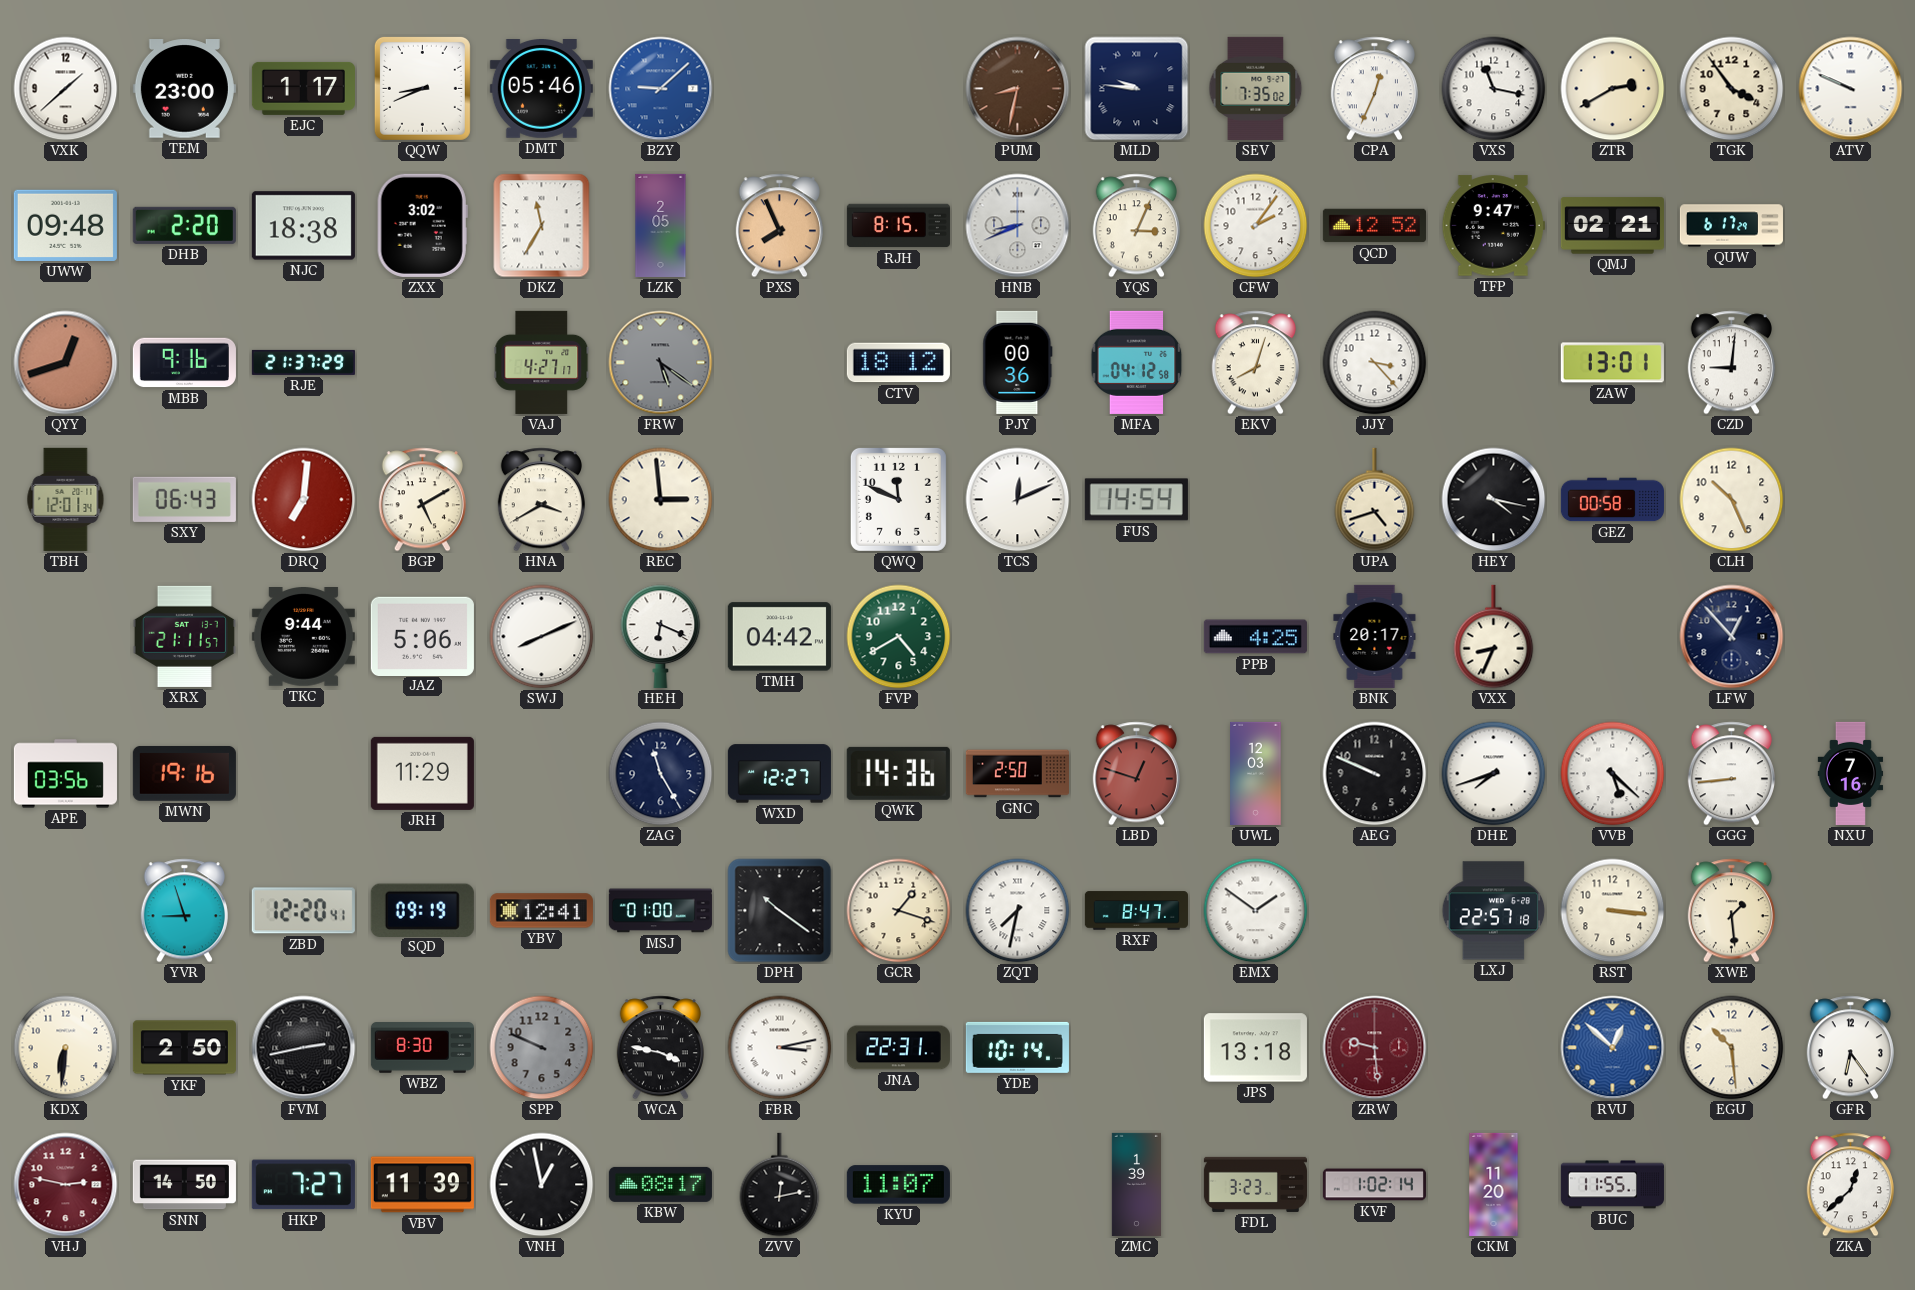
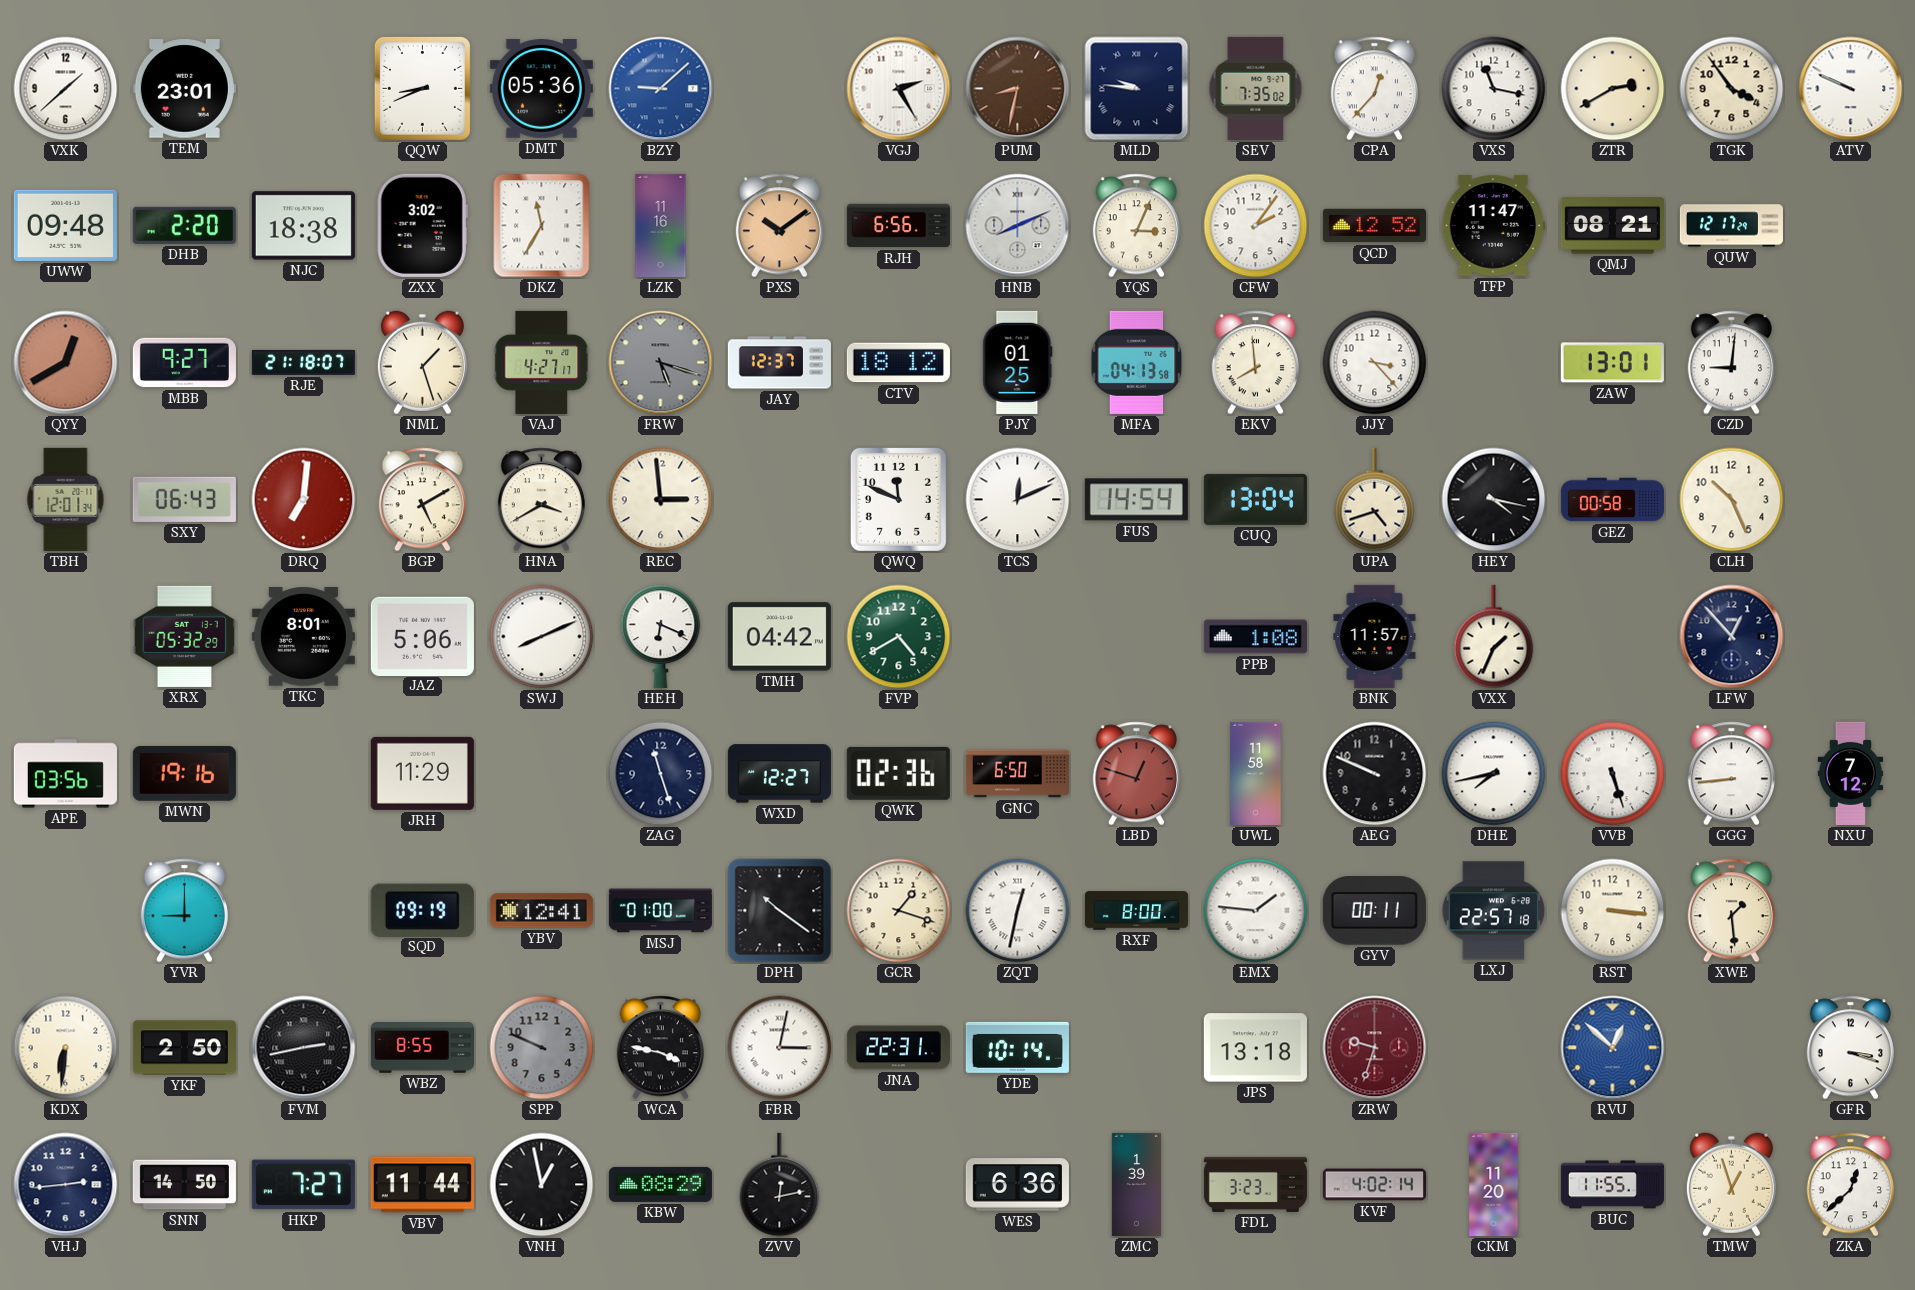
TEM: 23:00 -> 23:01 (184, 89)
EJC: 1:17 -> none (303, 88)
DMT: 05:46 -> 05:36 (541, 89)
VGJ: none -> 2:25 (899, 89)
CPA: 12:34 -> 12:37 (1374, 89)
LZK: 2:05 -> 11:16 (661, 225)
PXS: 7:56 -> 10:09 (779, 226)
RJH: 8:15 -> 6:56 (898, 226)
HNB: 8:41 -> 8:11 (1018, 226)
TFP: 9:47 -> 11:47 (1493, 226)
QMJ: 02:21 -> 08:21 (1612, 226)
QUW: 6:17 -> 12:17 (1731, 226)
QYY: 12:42 -> 12:40 (66, 363)
MBB: 9:16 -> 9:27 (184, 363)
RJE: 21:37 -> 21:18 (303, 362)
NML: none -> 1:27 (422, 363)
FRW: 5:21 -> 5:18 (661, 363)
JAY: none -> 12:37 (779, 363)
PJY: 00:36 -> 01:25 (1018, 362)
MFA: 04:12 -> 04:13 (1137, 362)
EKV: 8:03 -> 7:59 (1255, 363)
CUQ: none -> 13:04 (1255, 499)
XRX: 21:11 -> 05:32 (184, 636)
TKC: 9:44 -> 8:01 (303, 637)
PPB: 4:25 -> 1:08 (1255, 637)
BNK: 20:17 -> 11:57 (1375, 636)
VXX: 8:34 -> 1:34 (1494, 637)
ZAG: 11:25 -> 11:27 (661, 774)
QWK: 14:36 -> 02:36 (898, 773)
GNC: 2:50 -> 6:50 (1017, 774)
UWL: 12:03 -> 11:58 (1256, 773)
DHE: 7:42 -> 7:43 (1494, 774)
VVB: 5:22 -> 5:27 (1613, 774)
NXU: 7:16 -> 7:12 (1851, 773)
YVR: 8:57 -> 9:00 (184, 911)
ZBD: 12:20 -> none (303, 911)
ZQT: 7:32 -> 12:32 (1018, 911)
RXF: 8:47 -> 8:00 (1136, 911)
EMX: 1:51 -> 1:46 (1256, 911)
GYV: none -> 00:11 (1374, 911)
WBZ: 8:30 -> 8:55 (422, 1048)
FBR: 3:13 -> 3:02 (780, 1048)
ZRW: 9:29 -> 9:33 (1375, 1048)
EGU: 10:29 -> none (1732, 1048)
GFR: 6:24 -> 3:18 (1850, 1048)
VHJ: 2:47 -> 2:44 (66, 1185)
VHJ dial: burgundy -> navy (66, 1185)
VBV: 11:39 -> 11:44 (422, 1185)
KBW: 08:17 -> 08:29 (660, 1184)
KYU: 11:07 -> none (898, 1185)
WES: none -> 6:36 (1017, 1185)
KVF: 1:02 -> 4:02 (1374, 1185)
TMW: none -> 12:57 (1731, 1185)
